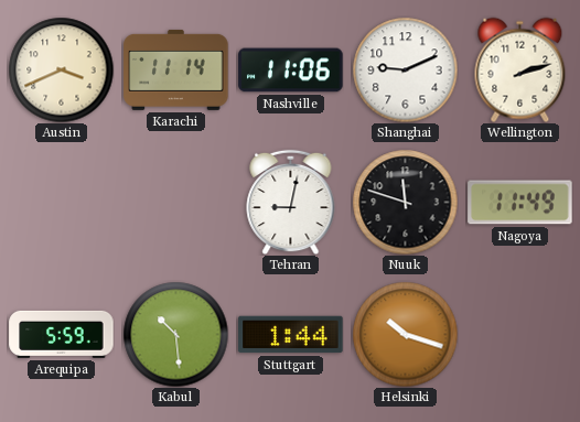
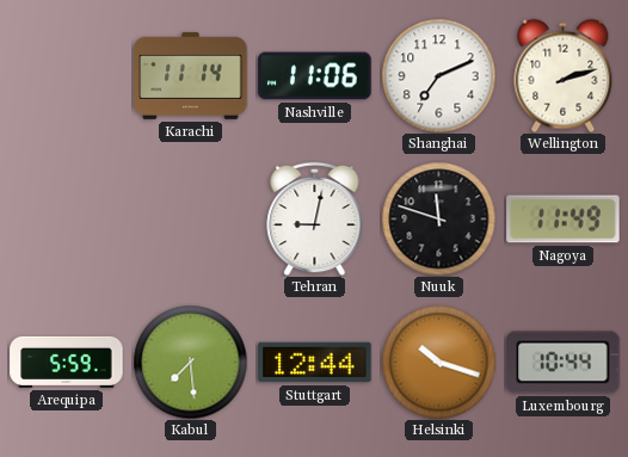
Austin: 3:41 -> none (61, 69)
Shanghai: 9:11 -> 7:11 (438, 75)
Kabul: 10:29 -> 7:29 (190, 362)
Stuttgart: 1:44 -> 12:44 (315, 363)
Luxembourg: none -> 10:44 (564, 363)
